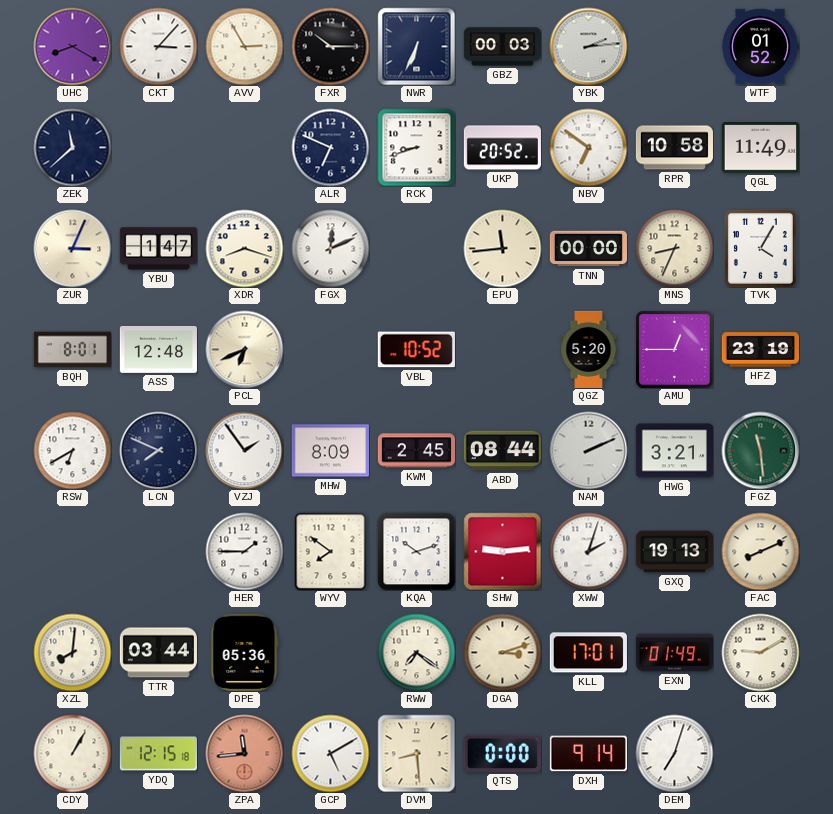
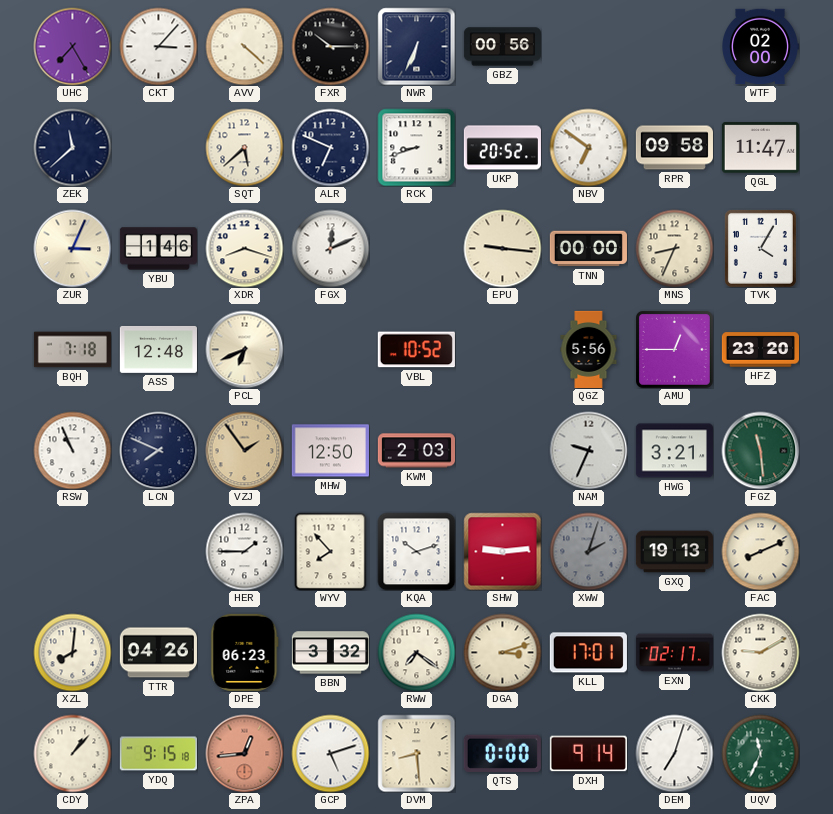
UHC: 8:20 -> 7:25 (72, 46)
AVV: 2:55 -> 4:22 (244, 46)
GBZ: 00:03 -> 00:56 (502, 47)
YBK: 2:14 -> none (588, 46)
WTF: 01:52 -> 02:00 (760, 47)
SQT: none -> 5:38 (244, 147)
RPR: 10:58 -> 09:58 (674, 148)
QGL: 11:49 -> 11:47 (760, 148)
YBU: 1:47 -> 1:46 (158, 249)
EPU: 11:44 -> 9:16 (502, 248)
BQH: 8:01 -> 7:18 (72, 350)
QGZ: 5:20 -> 5:56 (589, 349)
HFZ: 23:19 -> 23:20 (760, 350)
RSW: 6:40 -> 10:56 (72, 450)
VZJ dial: white -> champagne (244, 450)
MHW: 8:09 -> 12:50 (330, 451)
KWM: 2:45 -> 2:03 (416, 451)
ABD: 08:44 -> none (502, 451)
NAM: 2:11 -> 9:34 (588, 450)
WYV: 7:51 -> 7:53 (331, 551)
XWW dial: white -> grey (588, 551)
TTR: 03:44 -> 04:26 (158, 653)
DPE: 05:36 -> 06:23 (245, 652)
BBN: none -> 3:32 (330, 653)
EXN: 01:49 -> 02:17 (674, 653)
CDY: 1:05 -> 1:07 (72, 753)
YDQ: 12:15 -> 9:15 (158, 754)
ZPA: 11:44 -> 12:44 (244, 753)
GCP: 5:10 -> 5:12 (330, 753)
UQV: none -> 11:34 (760, 753)
